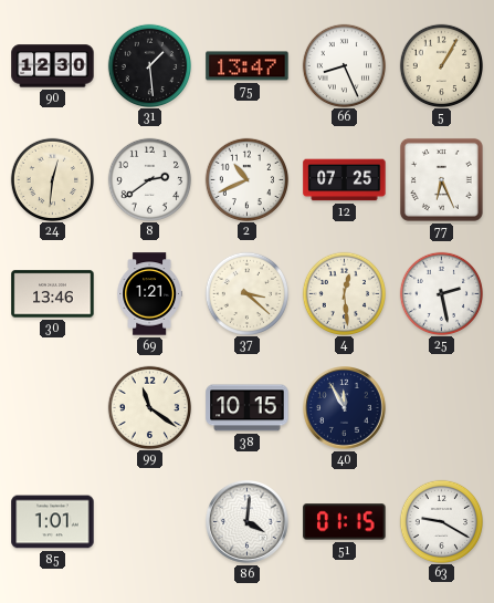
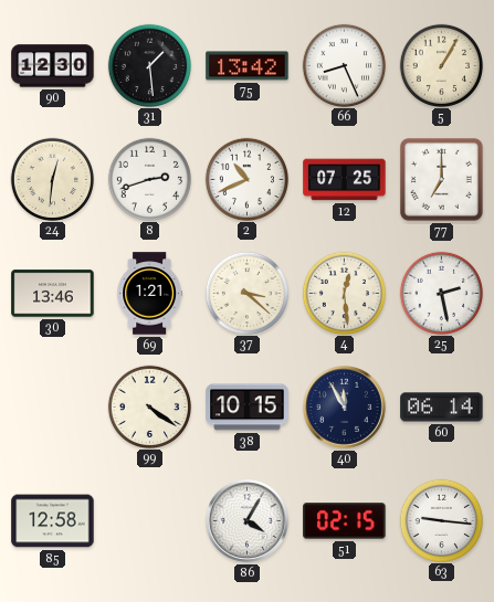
75: 13:47 -> 13:42 (248, 66)
8: 2:39 -> 2:42 (149, 179)
77: 6:26 -> 7:00 (441, 179)
99: 11:21 -> 4:21 (149, 406)
60: none -> 06:14 (442, 408)
85: 1:01 -> 12:58 (53, 521)
86: 4:01 -> 4:05 (248, 521)
51: 01:15 -> 02:15 (345, 521)
63: 9:20 -> 9:16 (441, 520)
